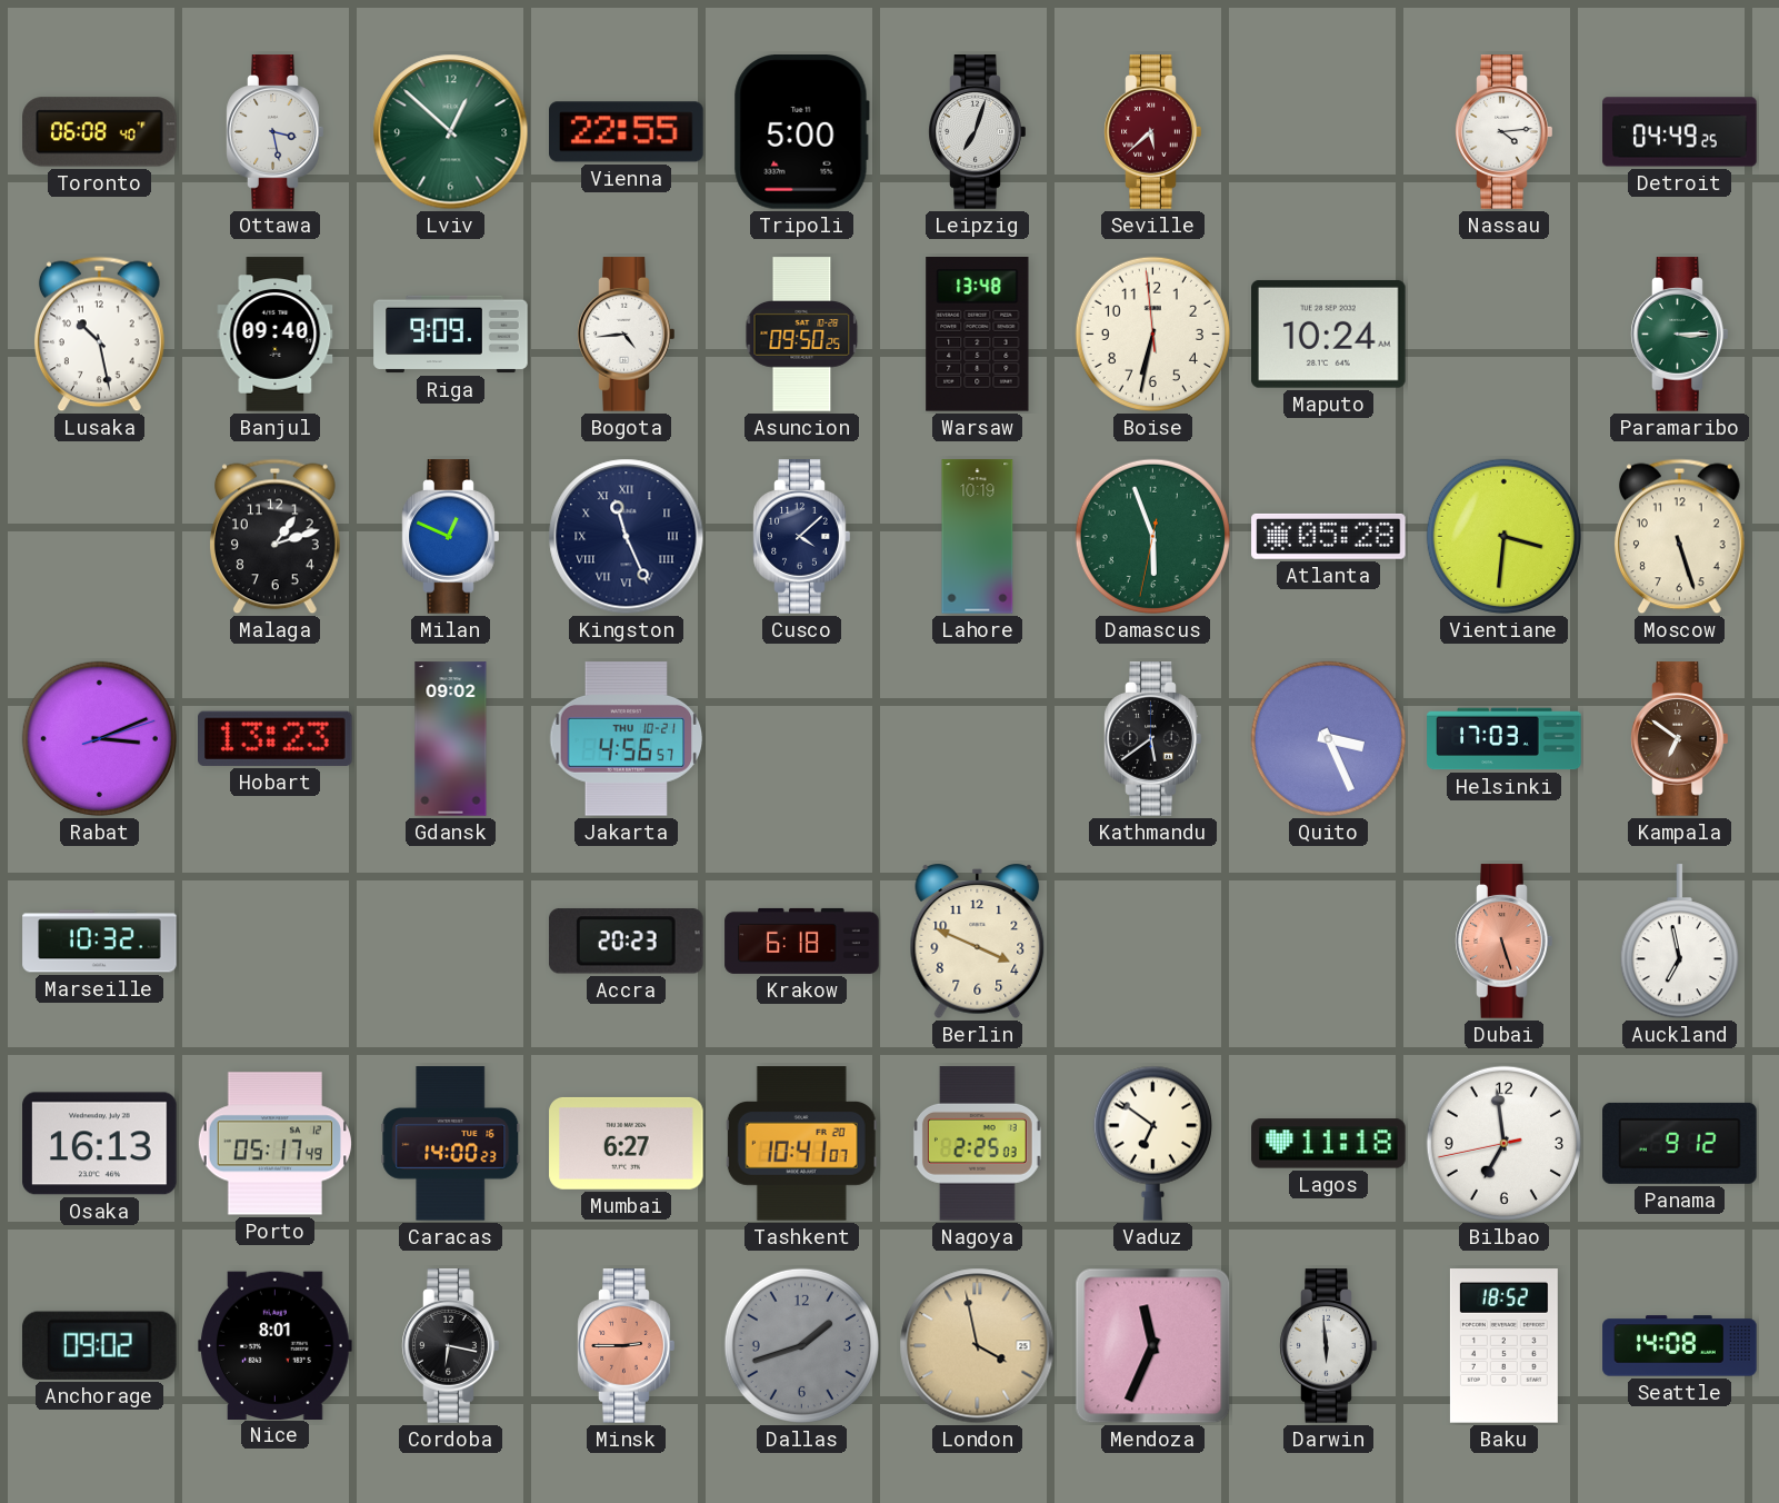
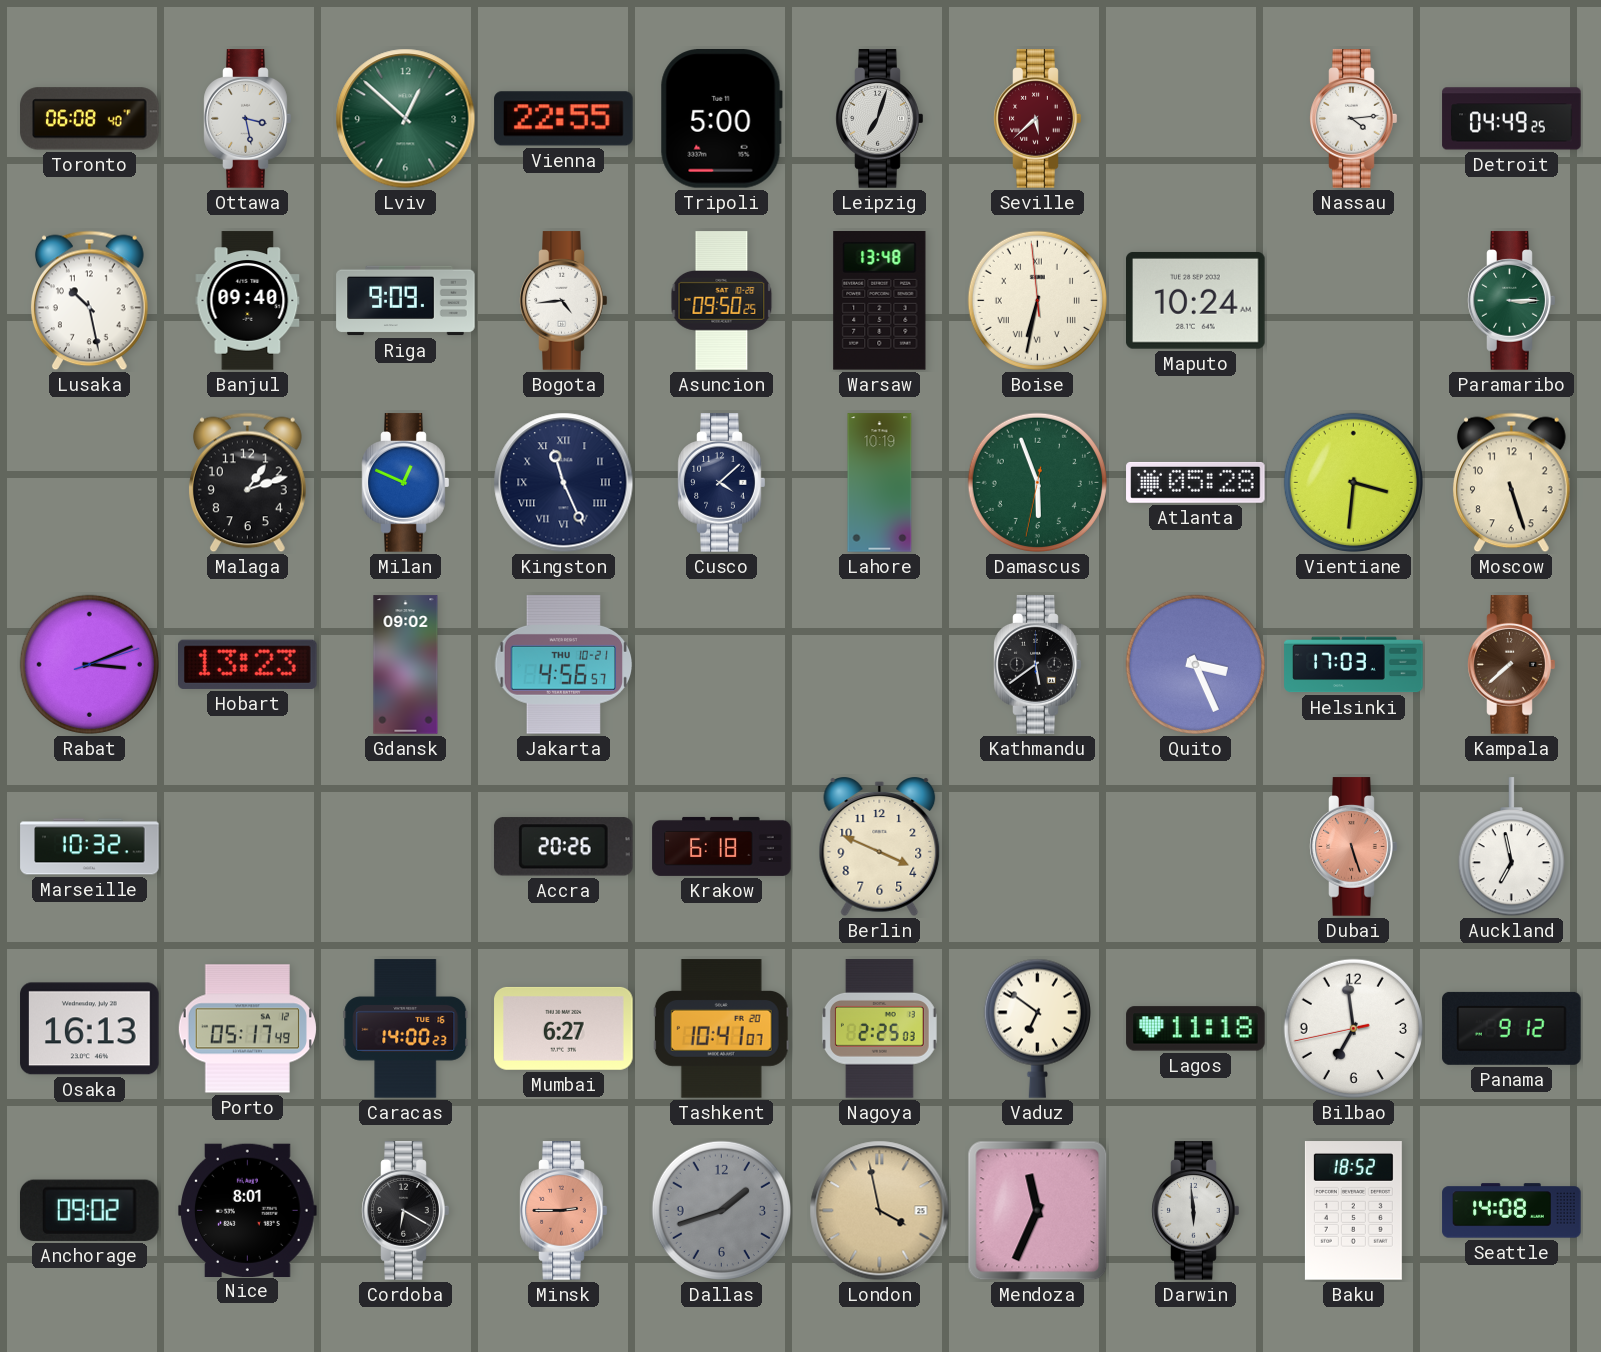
Boise numerals: Arabic -> Roman (1037, 300)
Kampala: 6:51 -> 7:38 (1512, 665)
Accra: 20:23 -> 20:26 (563, 847)
Cordoba: 6:17 -> 6:20 (406, 1211)
